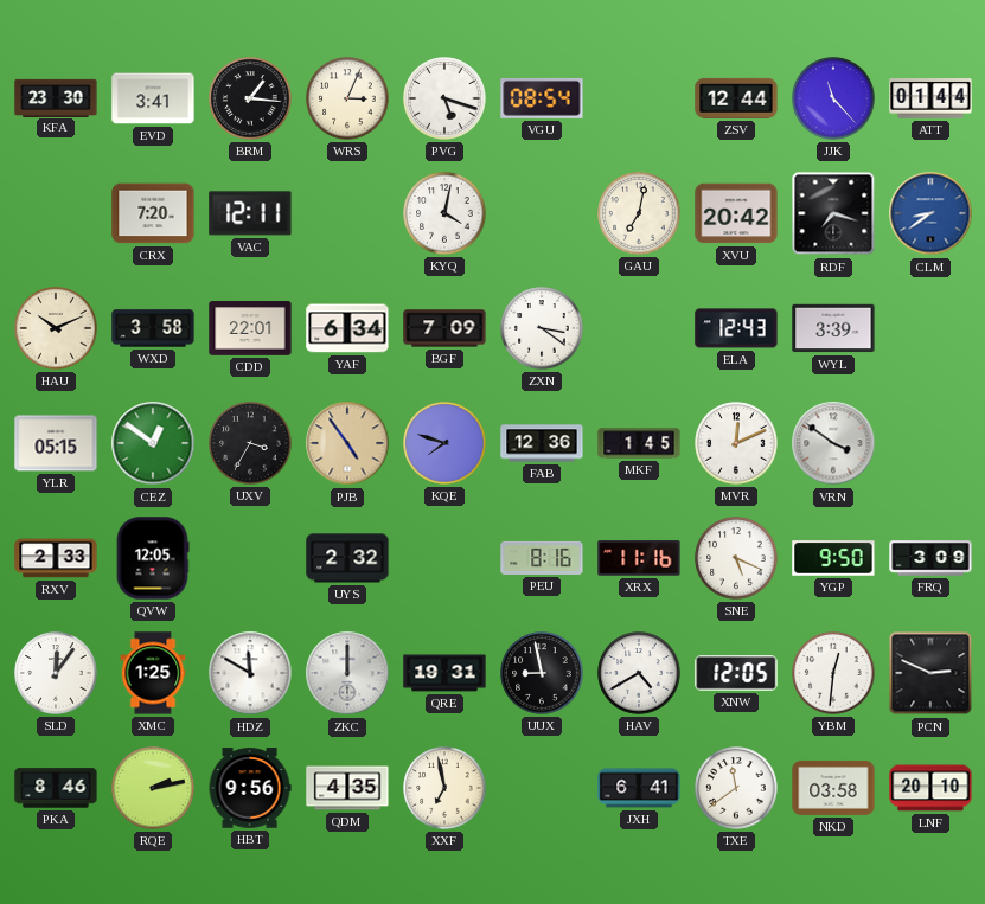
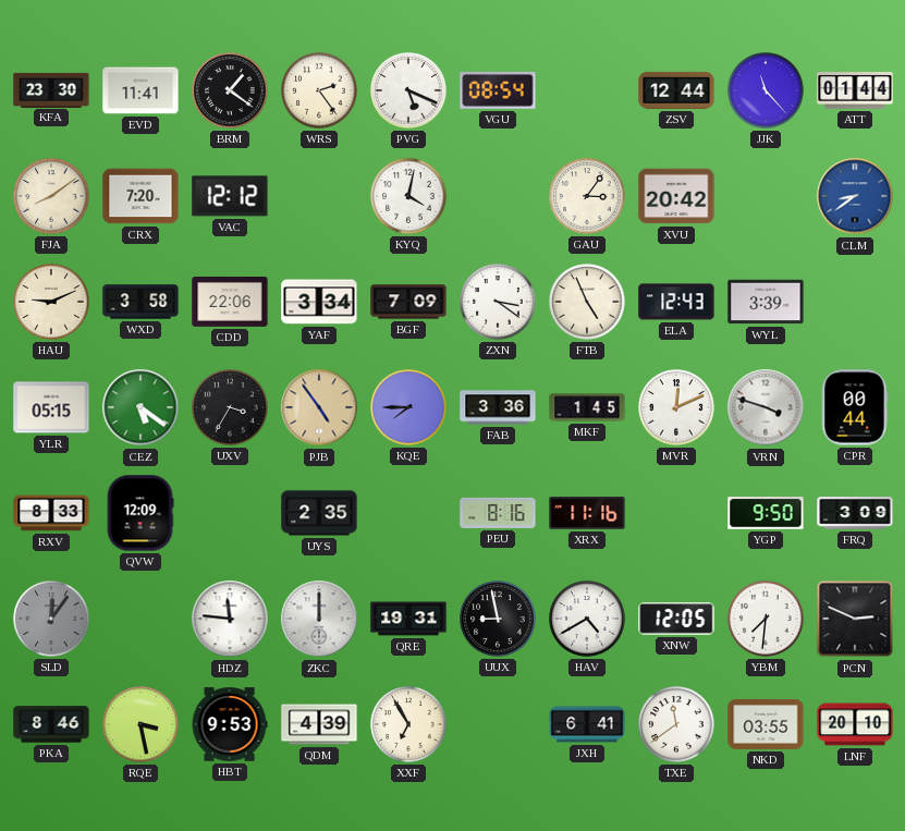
EVD: 3:41 -> 11:41 (140, 90)
BRM: 1:16 -> 1:21 (230, 90)
WRS: 3:04 -> 2:24 (319, 90)
PVG: 5:18 -> 5:19 (408, 90)
FJA: none -> 8:09 (51, 196)
VAC: 12:11 -> 12:12 (230, 196)
GAU: 7:02 -> 3:06 (587, 196)
RDF: 7:18 -> none (833, 213)
HAU: 10:11 -> 9:11 (51, 302)
CDD: 22:01 -> 22:06 (230, 303)
YAF: 6:34 -> 3:34 (319, 302)
FTB: none -> 4:56 (587, 302)
CEZ: 12:51 -> 5:21 (140, 407)
KQE: 7:48 -> 7:45 (408, 407)
FAB: 12:36 -> 3:36 (498, 407)
VRN: 3:51 -> 3:48 (766, 407)
CPR: none -> 00:44 (855, 407)
RXV: 2:33 -> 8:33 (51, 513)
QVW: 12:05 -> 12:09 (140, 513)
UYS: 2:32 -> 2:35 (319, 513)
SNE: 5:19 -> none (736, 558)
SLD dial: white -> grey (51, 619)
XMC: 1:25 -> none (153, 673)
HDZ: 11:50 -> 11:46 (230, 619)
YBM: 12:31 -> 7:31 (766, 619)
RQE: 2:13 -> 3:28 (140, 724)
HBT: 9:56 -> 9:53 (230, 724)
QDM: 4:35 -> 4:39 (319, 724)
XXF: 6:58 -> 6:55 (408, 724)
NKD: 03:58 -> 03:55 (766, 724)
